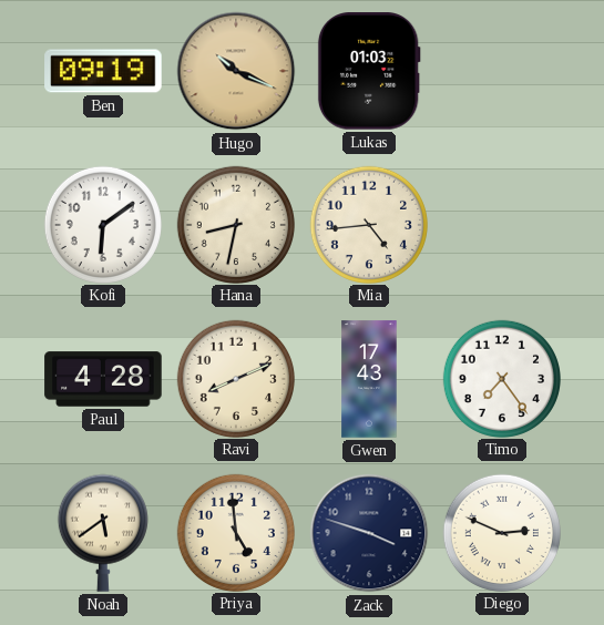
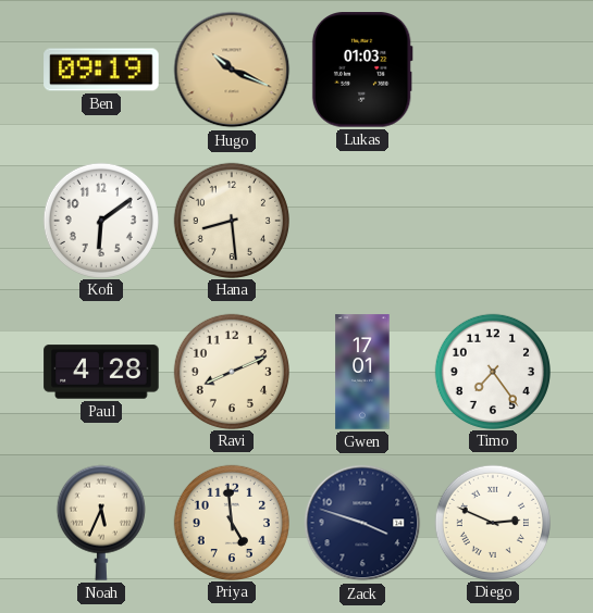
Hana: 8:32 -> 8:29 (231, 220)
Mia: 4:44 -> none (368, 224)
Gwen: 17:43 -> 17:01 (362, 372)
Noah: 5:39 -> 5:34 (101, 523)
